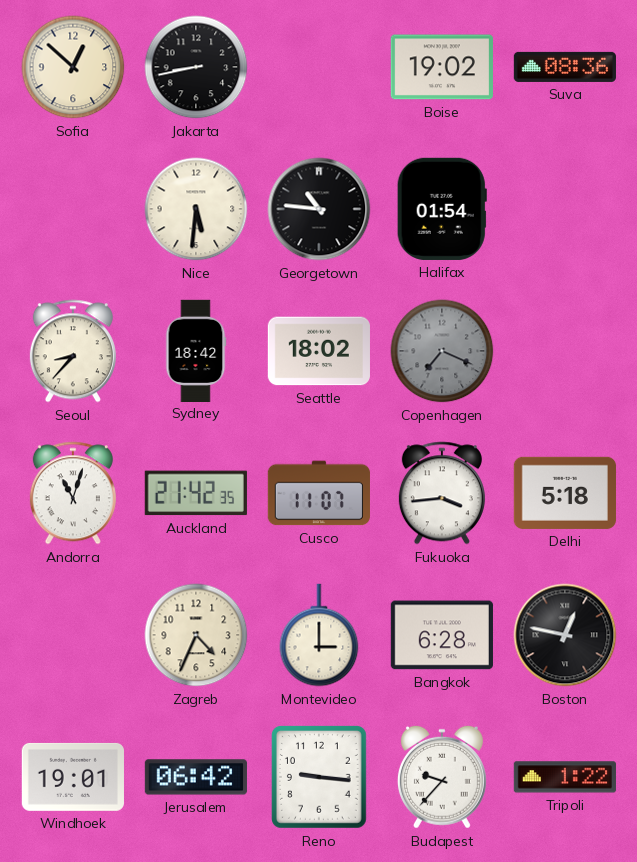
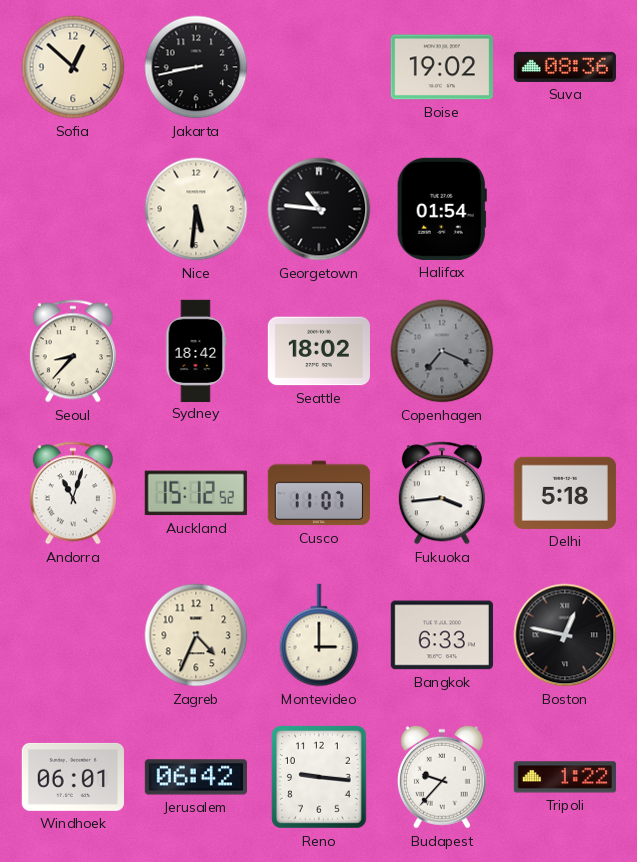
Auckland: 21:42 -> 15:12 (196, 493)
Bangkok: 6:28 -> 6:33 (442, 635)
Windhoek: 19:01 -> 06:01 (73, 777)
